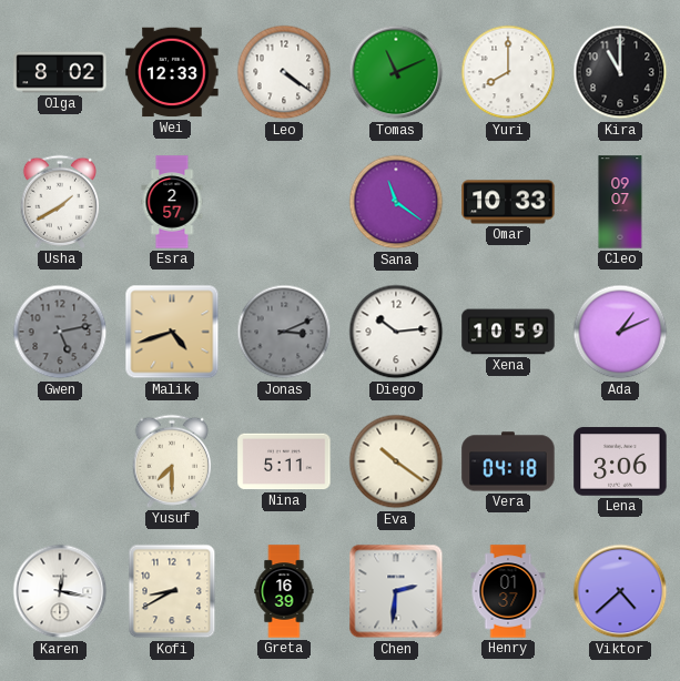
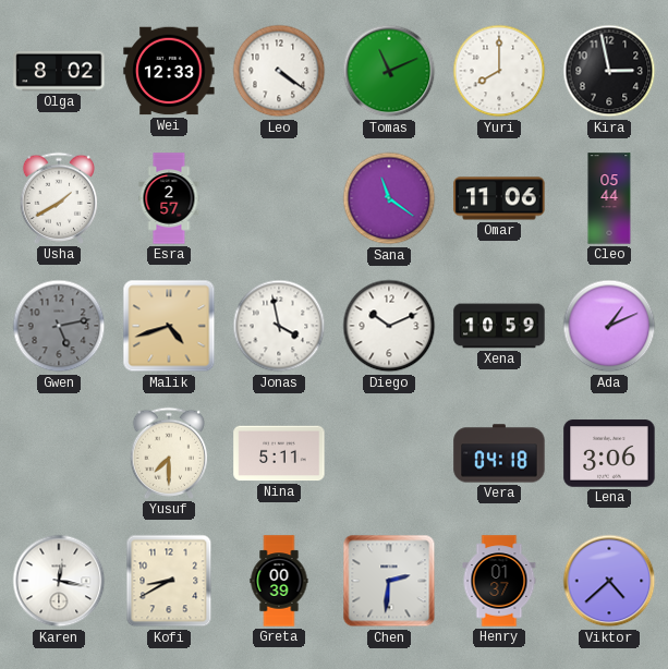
Kira: 11:00 -> 2:58 (609, 71)
Omar: 10:33 -> 11:06 (499, 198)
Cleo: 09:07 -> 05:44 (609, 198)
Jonas: 3:11 -> 3:58 (279, 326)
Jonas dial: grey -> white (279, 326)
Diego: 10:14 -> 10:11 (389, 326)
Eva: 10:21 -> none (396, 461)
Greta: 16:39 -> 00:39 (279, 581)
